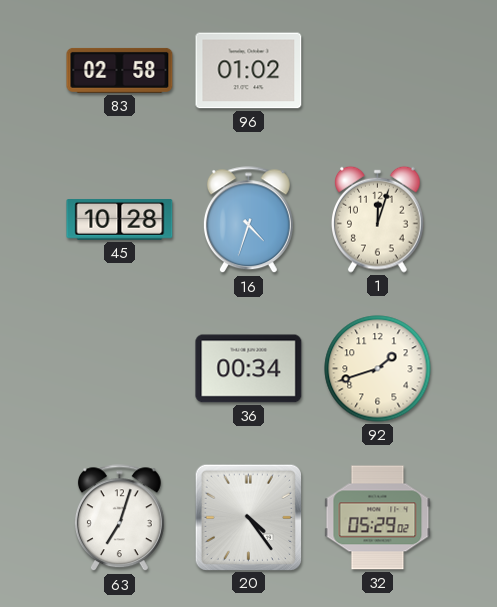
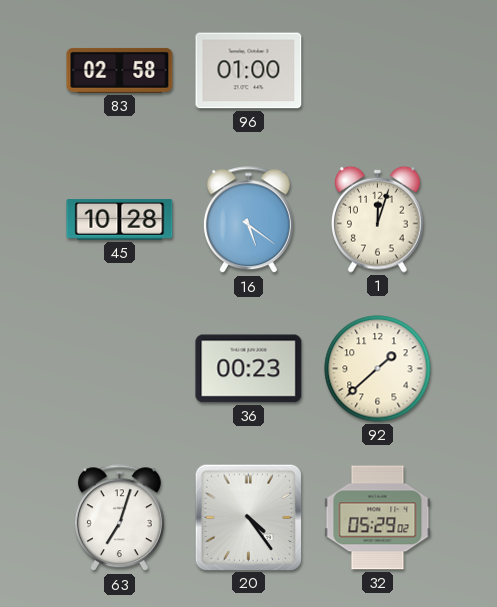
96: 01:02 -> 01:00 (249, 71)
16: 4:33 -> 5:21 (248, 220)
36: 00:34 -> 00:23 (249, 369)
92: 1:42 -> 1:38 (378, 369)
